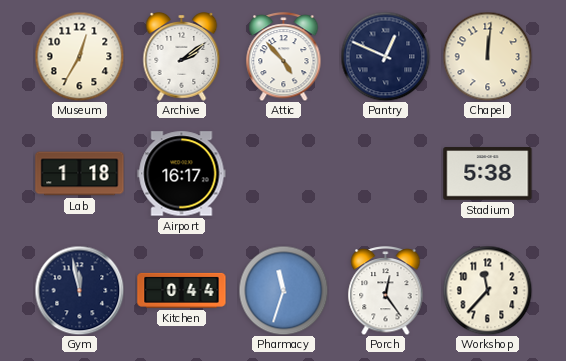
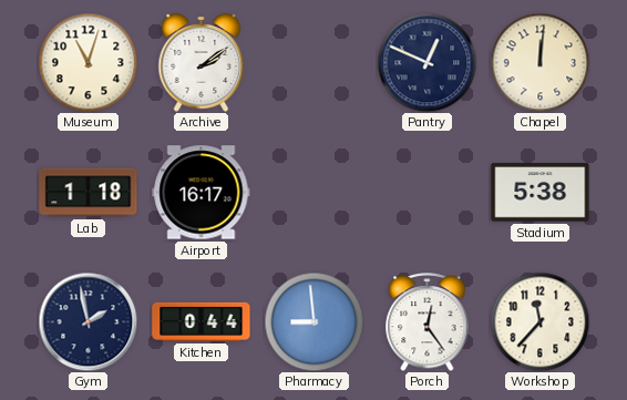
Museum: 12:35 -> 11:03 (88, 62)
Attic: 4:53 -> none (284, 57)
Gym: 11:58 -> 1:58 (88, 321)
Pharmacy: 11:33 -> 8:59 (313, 321)
